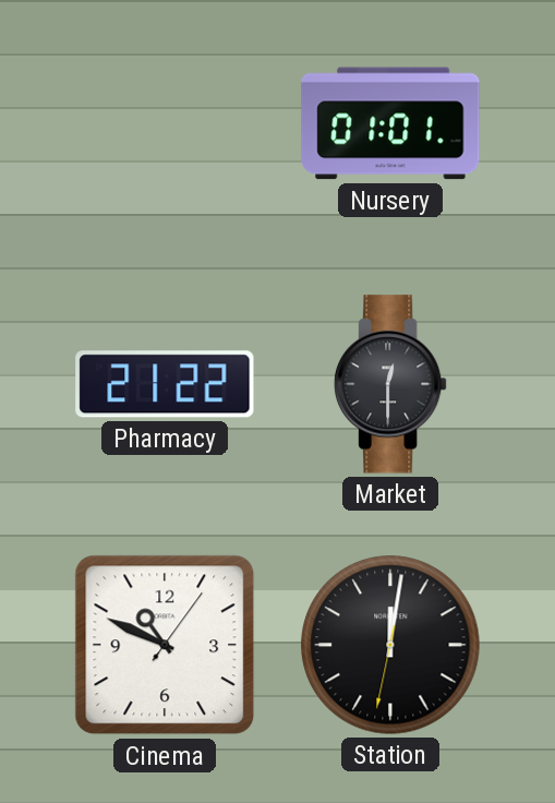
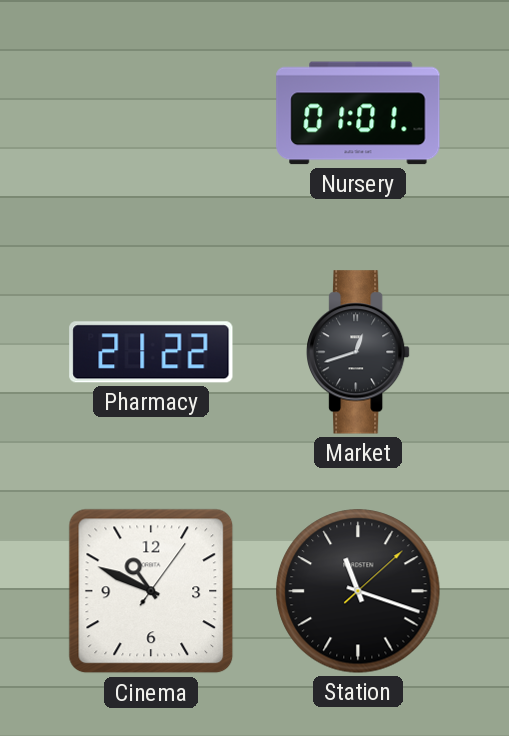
Market: 12:30 -> 12:42 (359, 352)
Station: 12:01 -> 11:18 (358, 591)
